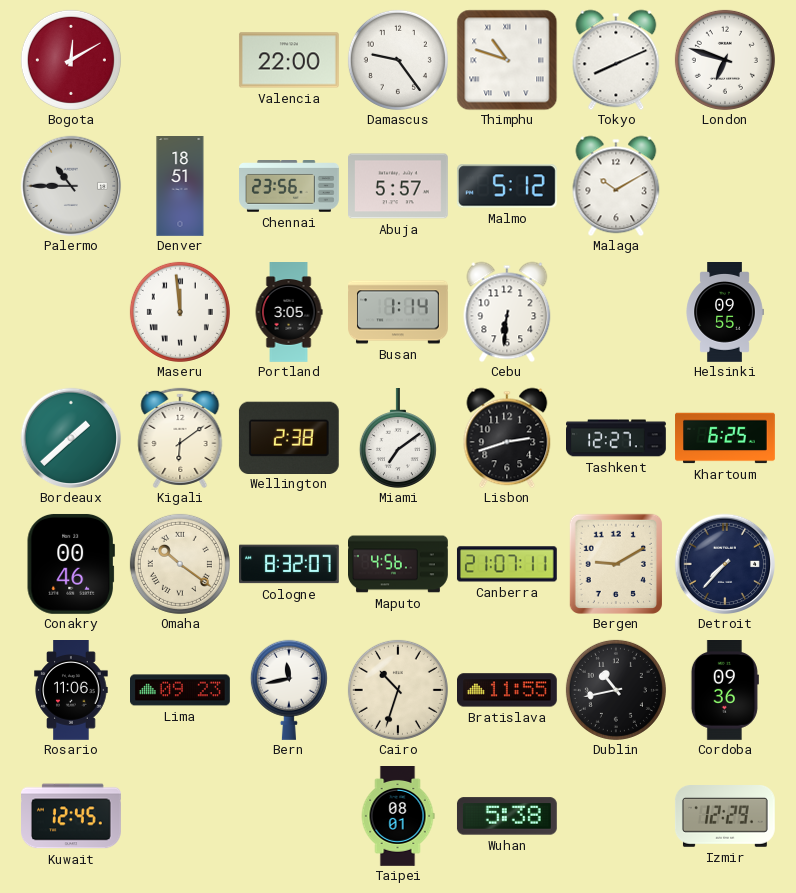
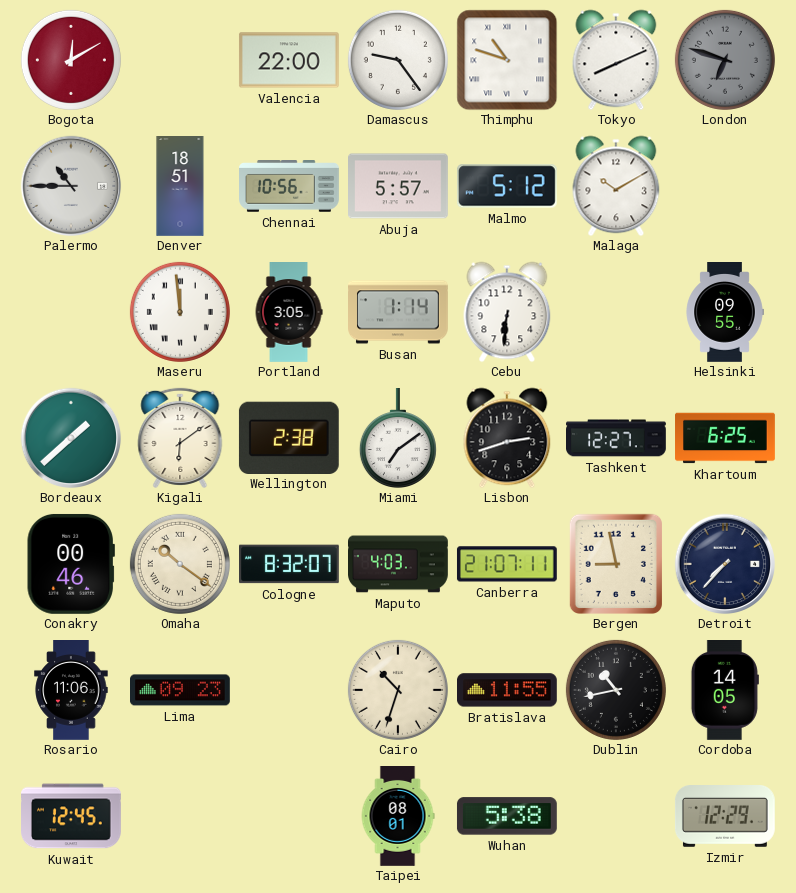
London dial: white -> grey (725, 60)
Chennai: 23:56 -> 10:56 (290, 187)
Maputo: 4:56 -> 4:03 (399, 564)
Bergen: 9:10 -> 8:58 (616, 563)
Bern: 11:43 -> none (289, 690)
Cordoba: 09:36 -> 14:05 (725, 691)
